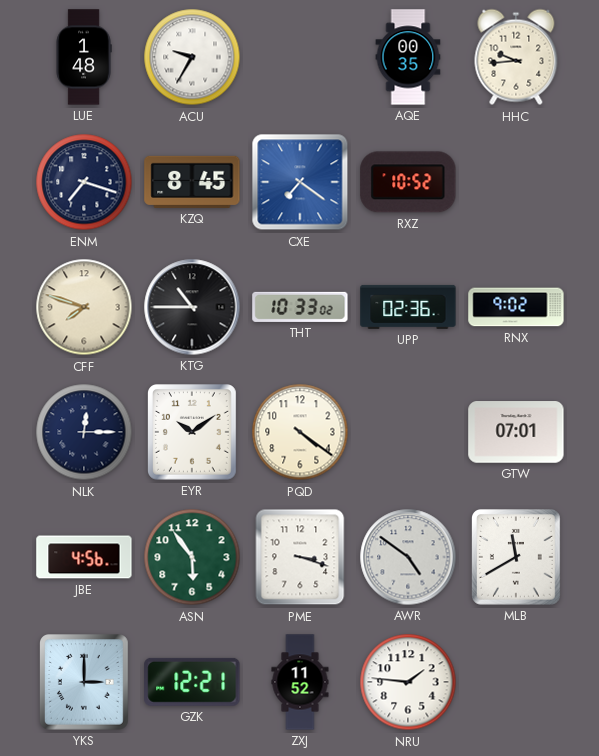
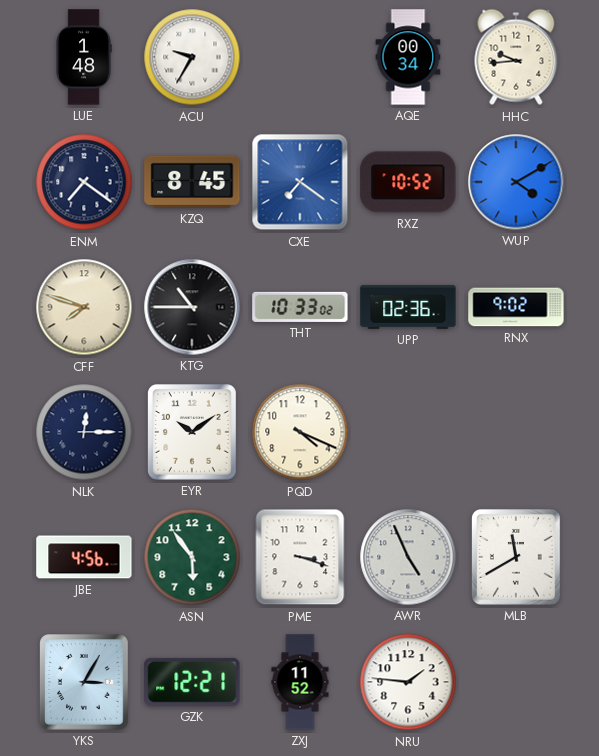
AQE: 00:35 -> 00:34 (408, 57)
ENM: 7:18 -> 7:21 (84, 182)
WUP: none -> 4:10 (516, 182)
PQD: 4:21 -> 4:19 (300, 432)
GTW: 07:01 -> none (516, 432)
AWR: 4:51 -> 4:56 (408, 557)
YKS: 3:00 -> 3:05 (85, 683)
